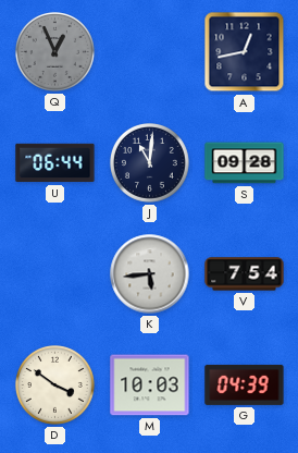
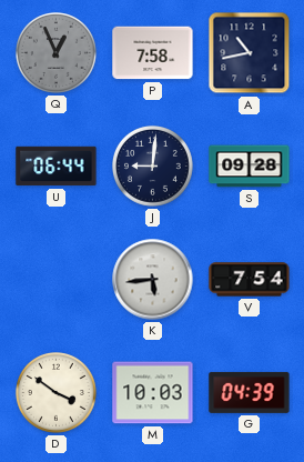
P: none -> 7:58 (153, 53)
A: 12:43 -> 10:43 (250, 53)
J: 11:01 -> 9:01 (153, 167)
